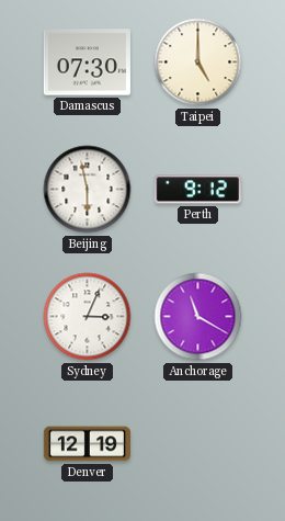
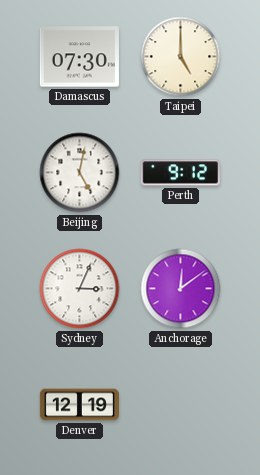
Beijing: 5:58 -> 5:02 (80, 173)
Anchorage: 11:20 -> 12:09 (181, 289)
